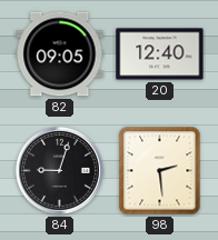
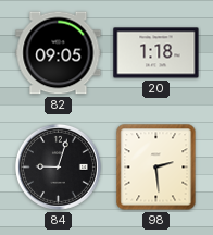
20: 12:40 -> 1:18 (156, 53)
